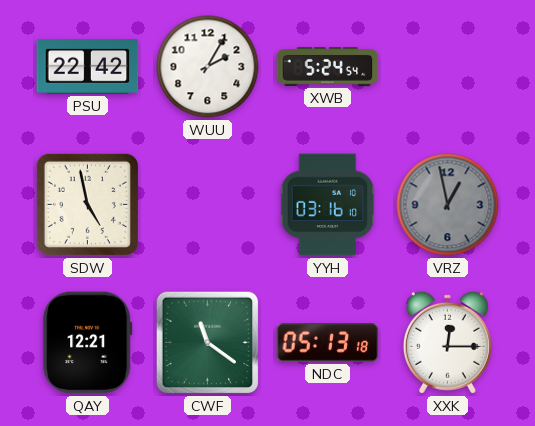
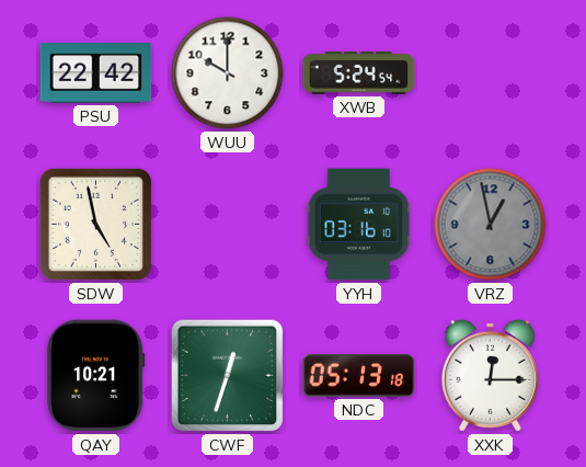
WUU: 2:05 -> 10:00 (228, 73)
QAY: 12:21 -> 10:21 (96, 376)
CWF: 11:21 -> 12:33 (228, 376)
